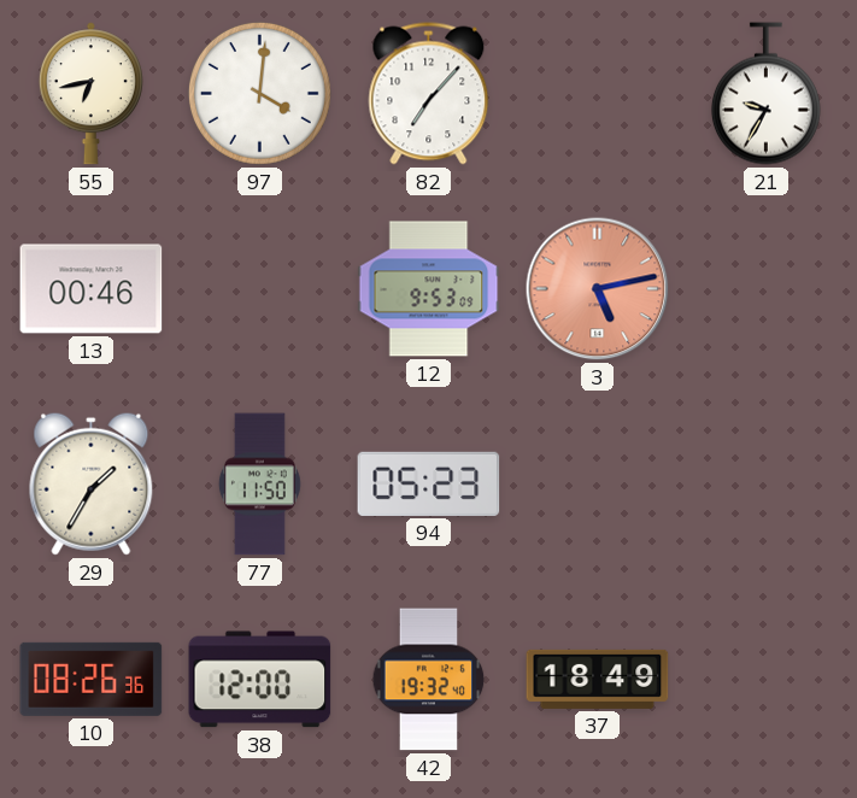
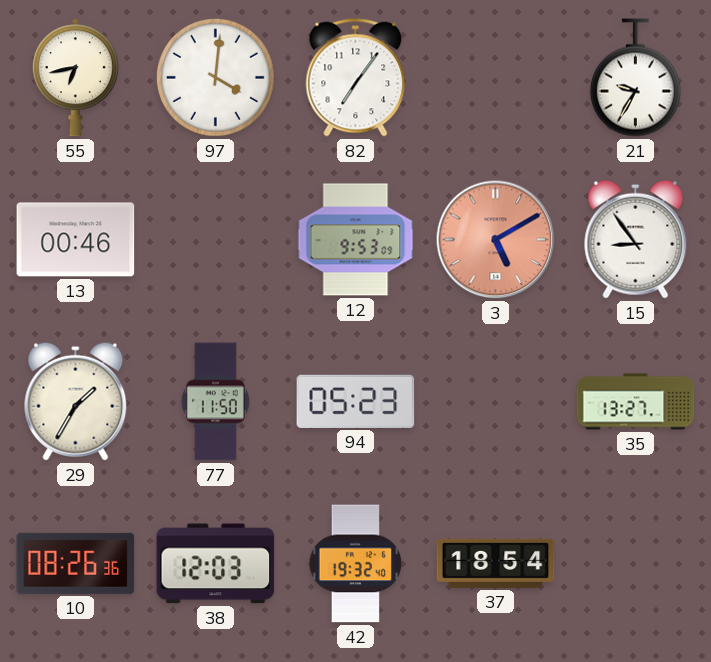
82: 7:07 -> 7:06 (356, 78)
3: 5:13 -> 5:10 (496, 240)
15: none -> 8:54 (636, 239)
35: none -> 13:27 (636, 402)
38: 12:00 -> 12:03 (216, 564)
37: 18:49 -> 18:54 (496, 563)
